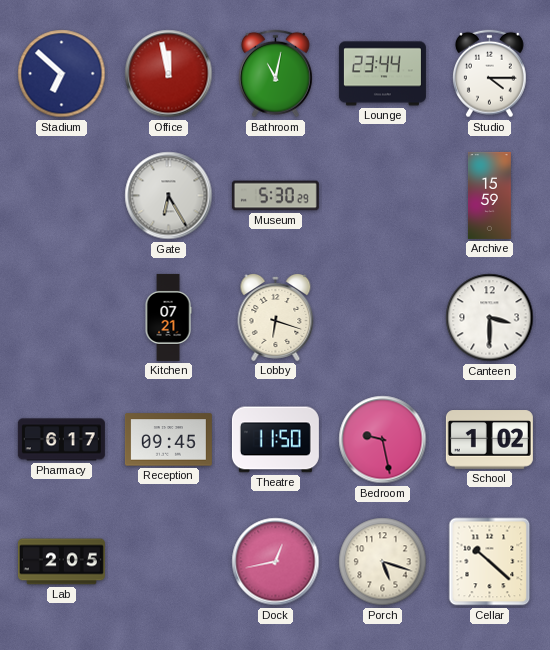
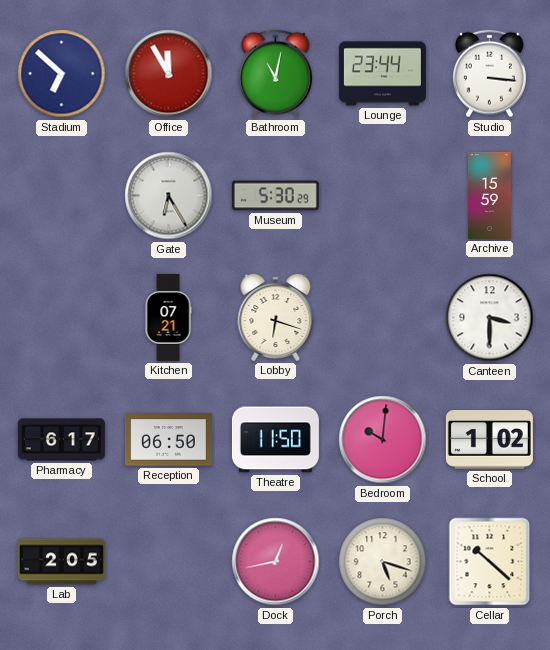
Office: 11:58 -> 11:55 (169, 74)
Studio: 4:15 -> 3:16 (489, 74)
Reception: 09:45 -> 06:50 (168, 440)
Bedroom: 9:28 -> 10:01 (383, 440)
